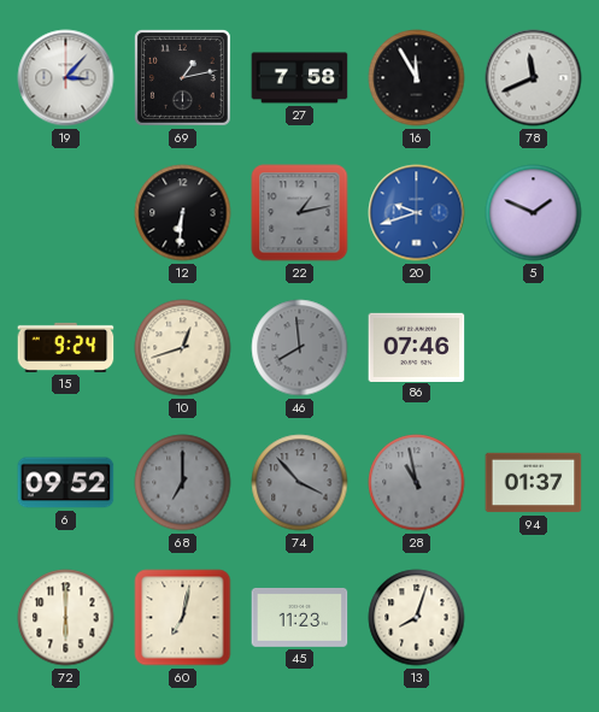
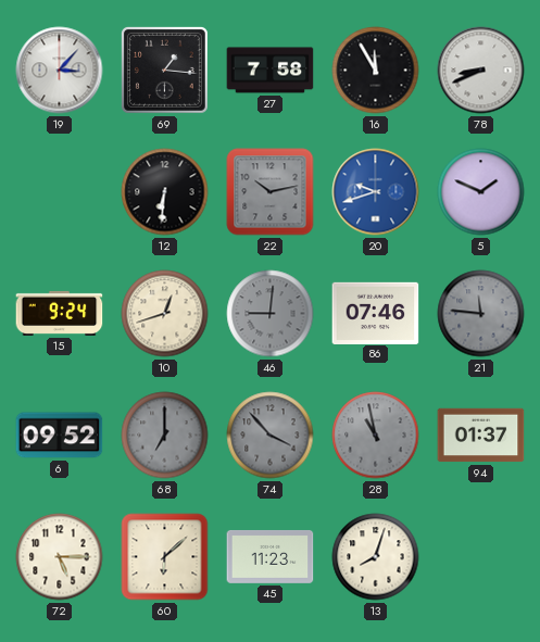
69: 1:13 -> 1:16 (164, 70)
78: 11:41 -> 8:41 (481, 71)
22: 1:13 -> 10:13 (271, 192)
46: 7:59 -> 9:01 (271, 314)
21: none -> 11:46 (481, 314)
72: 6:00 -> 5:15 (60, 557)
60: 7:02 -> 6:08 (165, 557)
